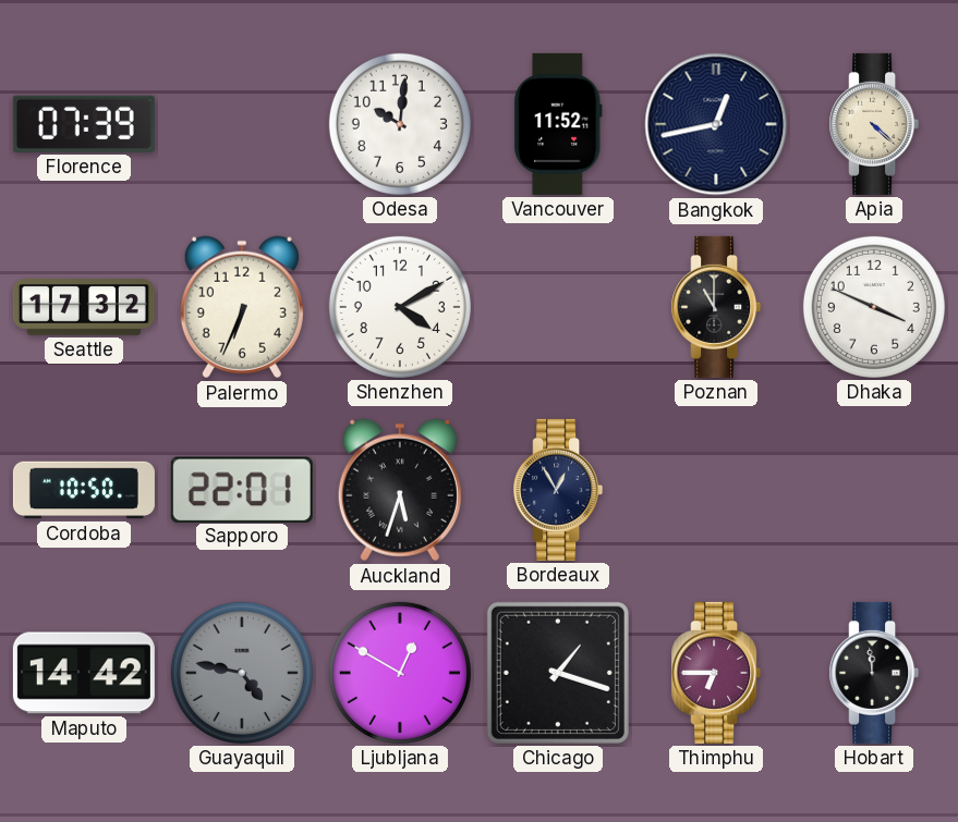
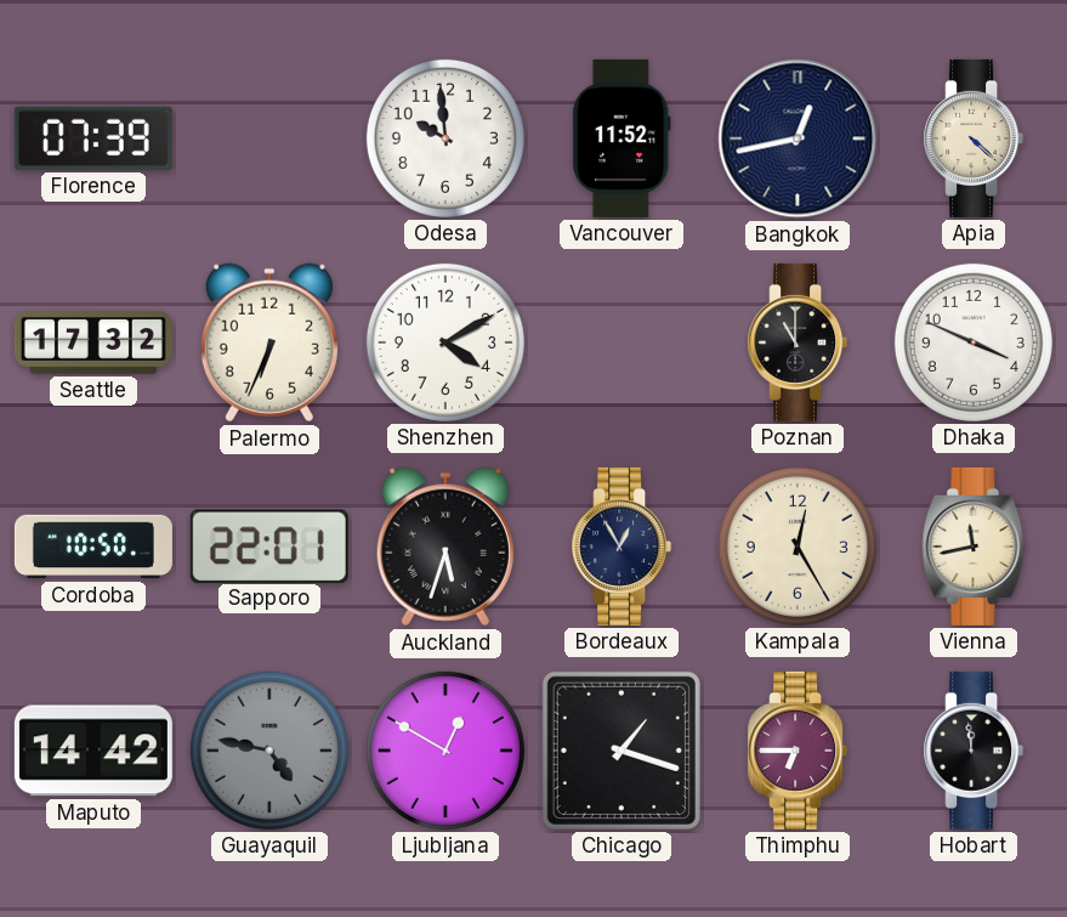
Odesa: 10:01 -> 9:59 (445, 138)
Kampala: none -> 12:25 (798, 547)
Vienna: none -> 11:43 (974, 547)
